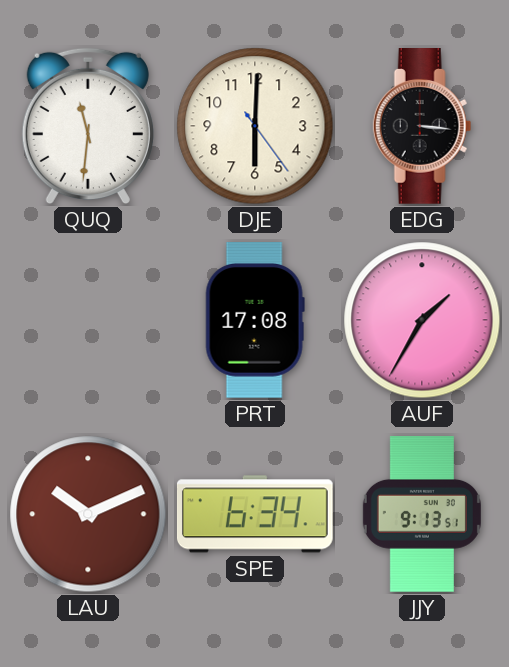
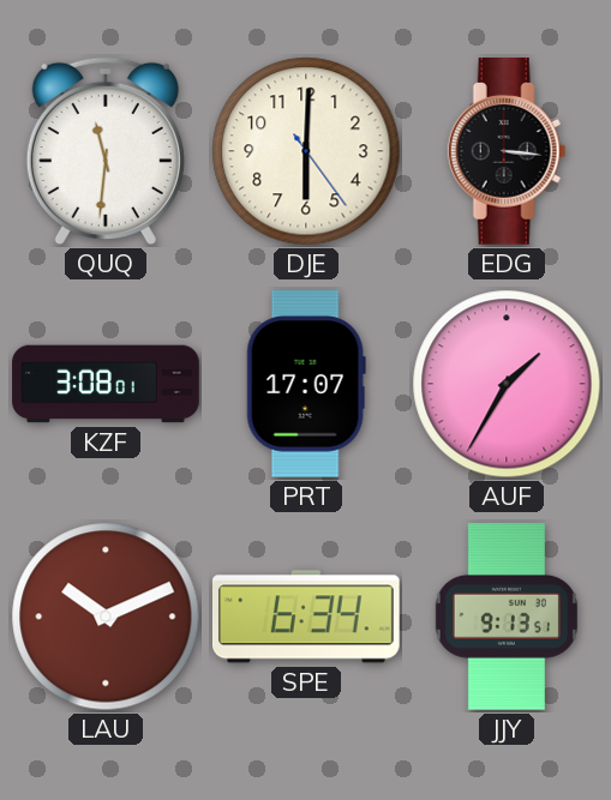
KZF: none -> 3:08 (106, 384)
PRT: 17:08 -> 17:07 (306, 385)
